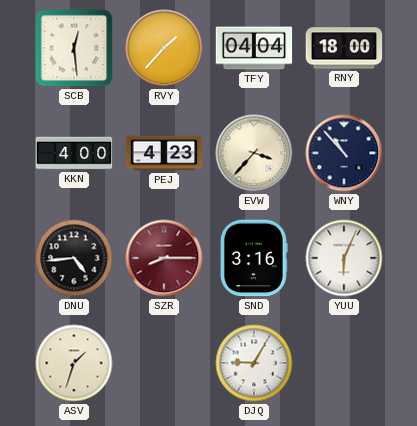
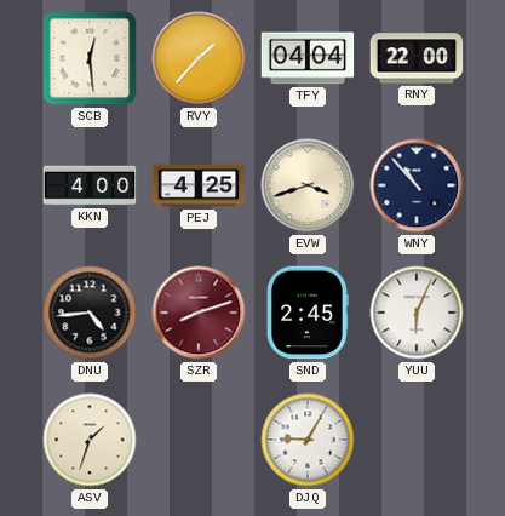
RNY: 18:00 -> 22:00 (417, 58)
PEJ: 4:23 -> 4:25 (199, 185)
EVW: 3:37 -> 3:42 (308, 185)
SZR: 8:15 -> 8:12 (199, 313)
SND: 3:16 -> 2:45 (308, 313)
